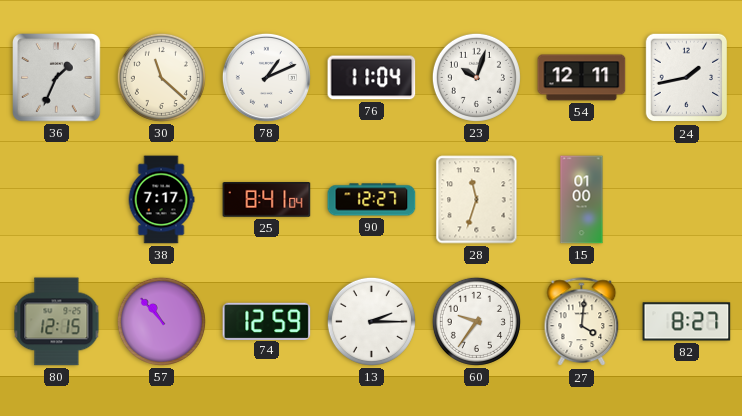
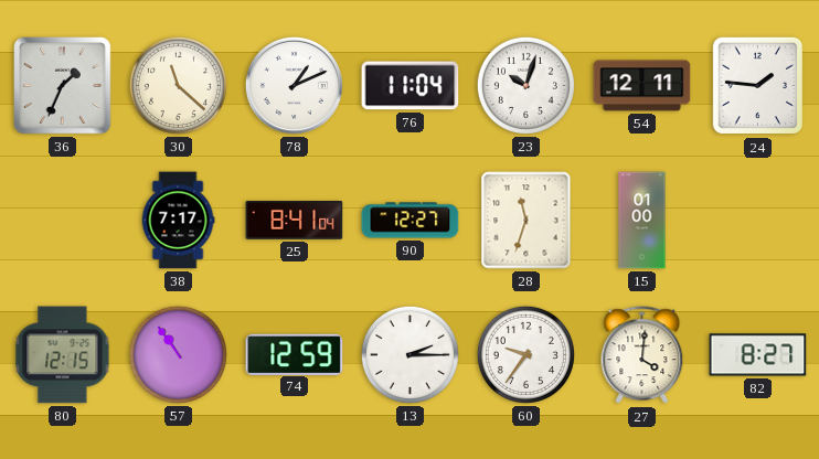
24: 1:43 -> 1:46 (757, 86)
57: 10:53 -> 10:54 (178, 354)
